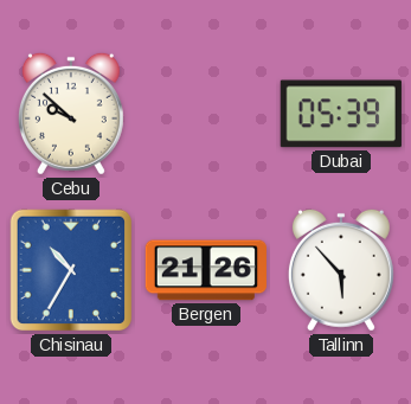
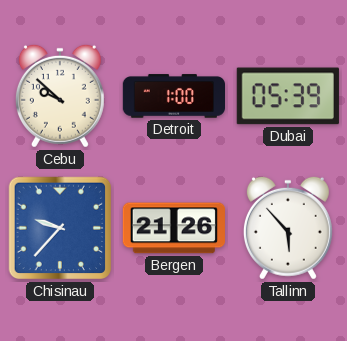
Detroit: none -> 1:00 (173, 96)
Chisinau: 10:35 -> 9:37 (60, 228)
